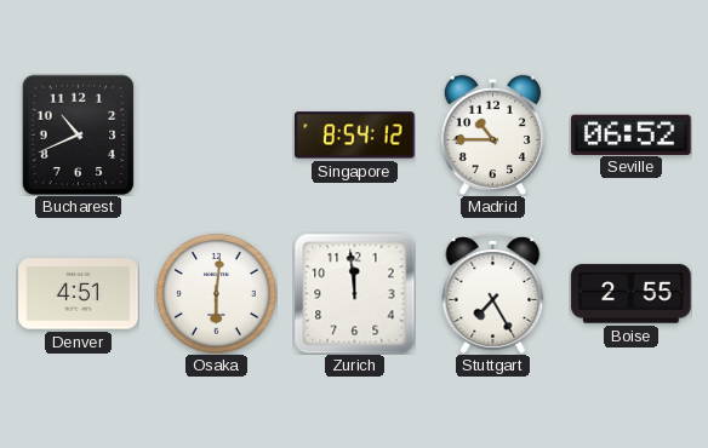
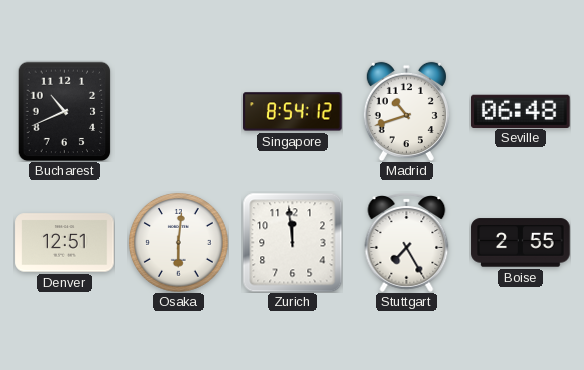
Madrid: 10:45 -> 10:42 (406, 111)
Seville: 06:52 -> 06:48 (521, 111)
Denver: 4:51 -> 12:51 (65, 243)
